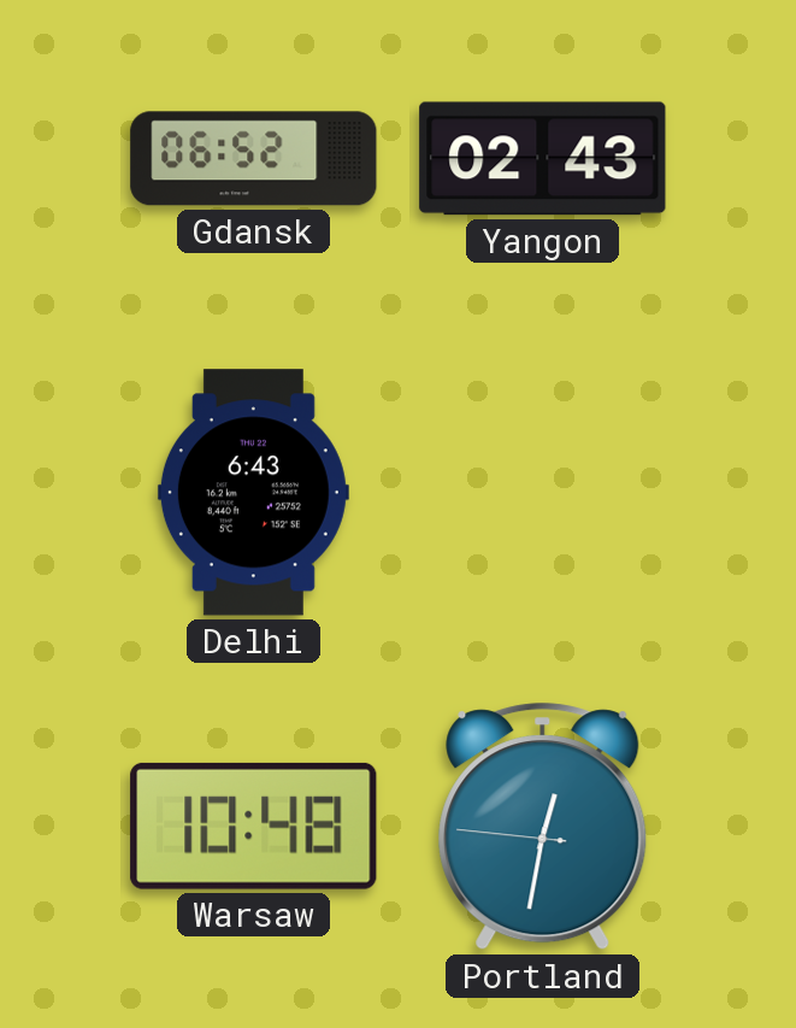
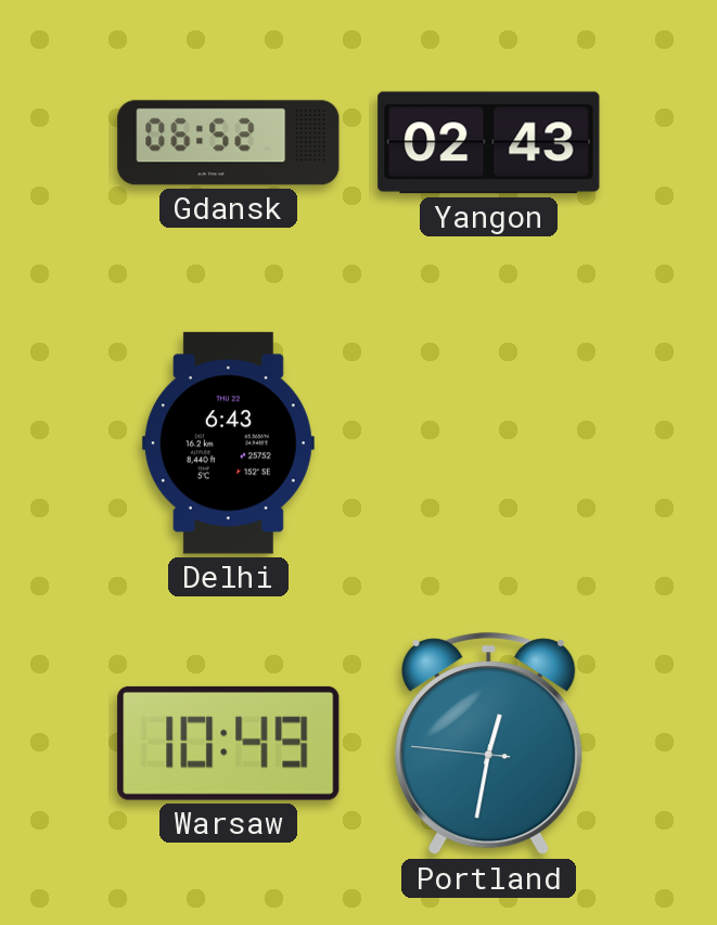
Warsaw: 10:48 -> 10:49 (229, 743)
